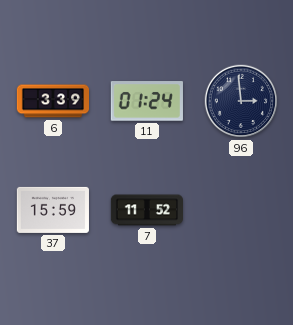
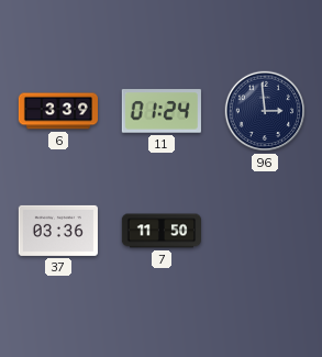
37: 15:59 -> 03:36 (58, 231)
7: 11:52 -> 11:50 (160, 231)
